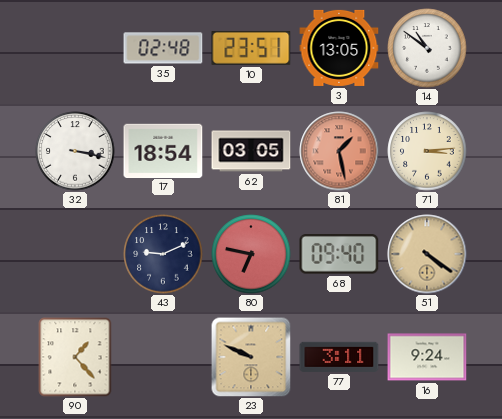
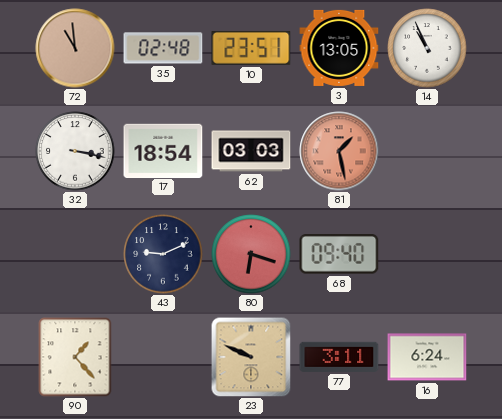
72: none -> 10:59 (75, 48)
14: 10:51 -> 10:56 (427, 48)
62: 03:05 -> 03:03 (251, 151)
71: 3:14 -> none (427, 151)
80: 6:47 -> 6:18 (251, 254)
51: 4:21 -> none (427, 254)
16: 9:24 -> 6:24 (427, 357)
